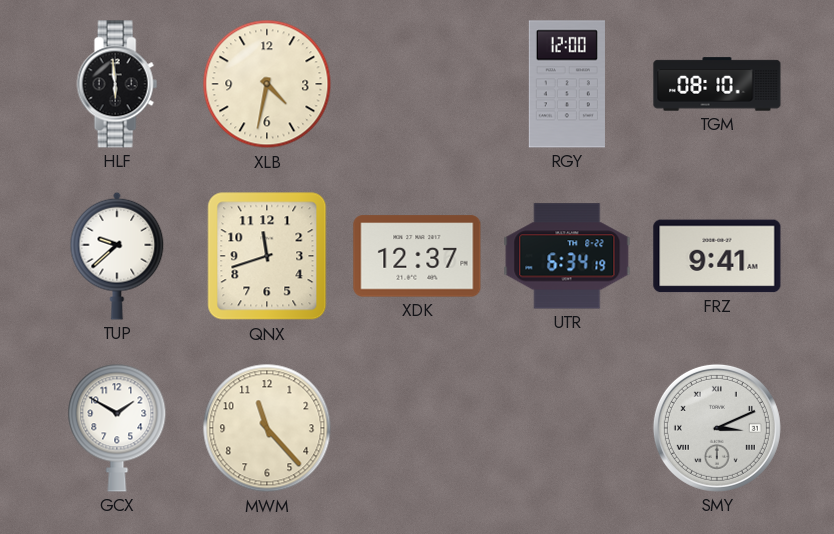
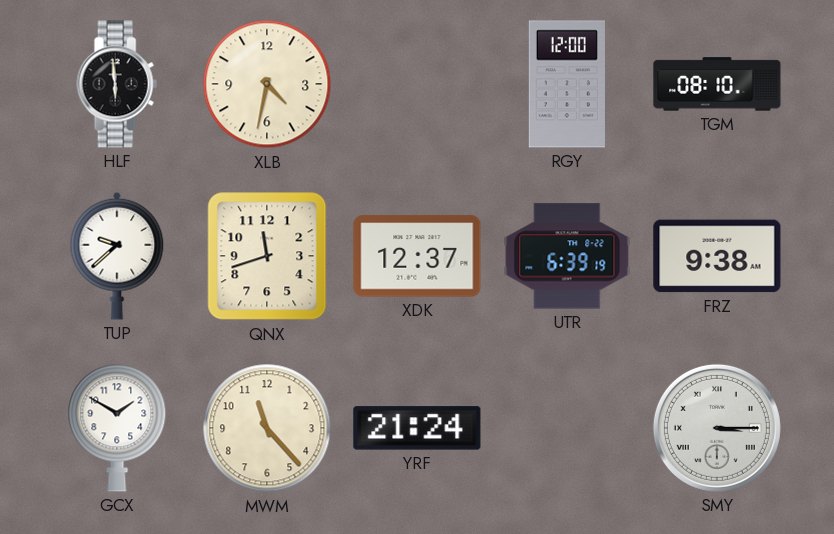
UTR: 6:34 -> 6:39 (567, 256)
FRZ: 9:41 -> 9:38 (717, 256)
YRF: none -> 21:24 (417, 428)
SMY: 3:11 -> 3:15 (717, 428)
